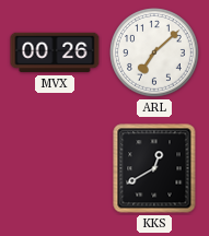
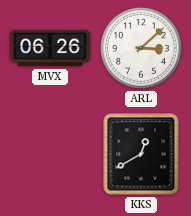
MVX: 00:26 -> 06:26 (50, 48)
ARL: 7:08 -> 3:08 (142, 49)
